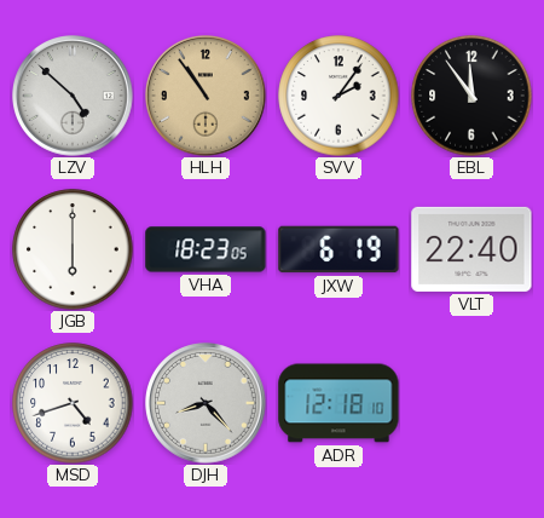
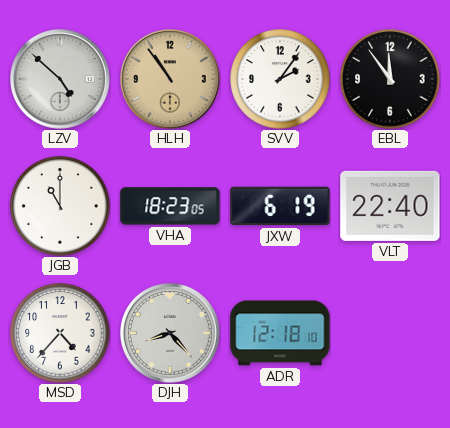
JGB: 6:00 -> 11:00 (60, 206)
MSD: 4:42 -> 4:37 (60, 333)
